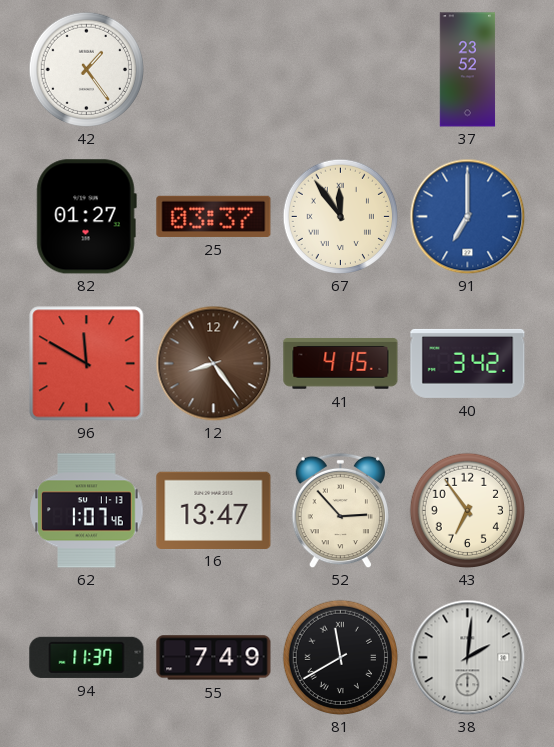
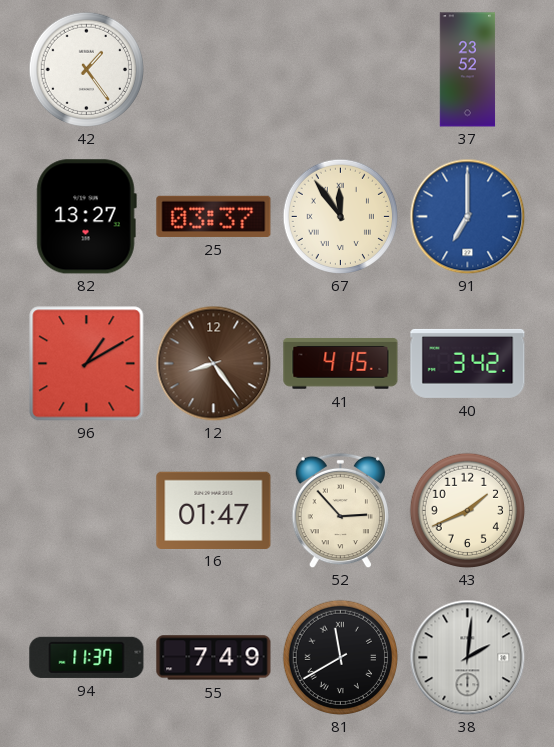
82: 01:27 -> 13:27 (86, 217)
96: 11:50 -> 1:10 (87, 364)
62: 1:07 -> none (87, 511)
16: 13:47 -> 01:47 (214, 510)
43: 6:54 -> 1:41 (467, 510)
